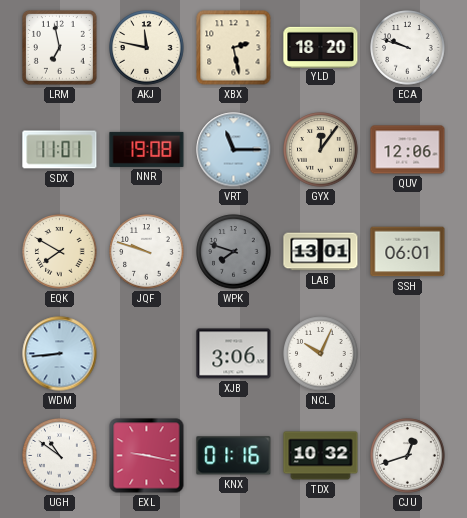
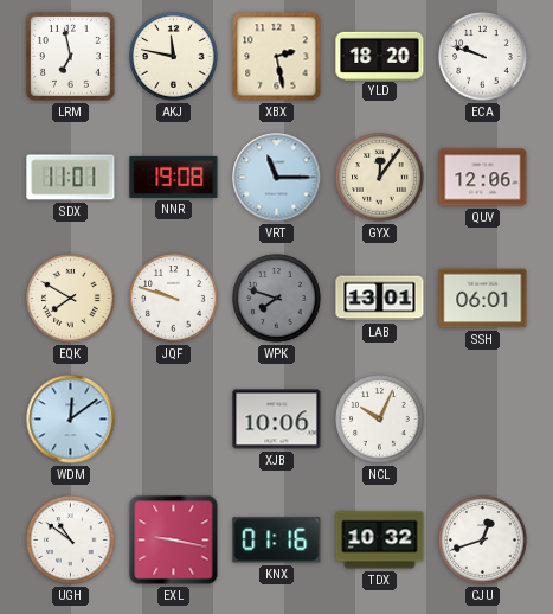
WDM: 8:44 -> 12:09 (71, 420)
XJB: 3:06 -> 10:06 (277, 420)
